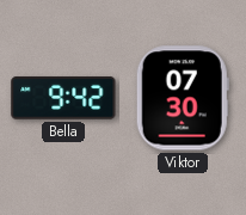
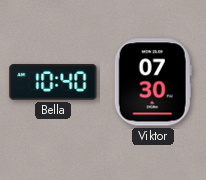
Bella: 9:42 -> 10:40 (53, 82)
